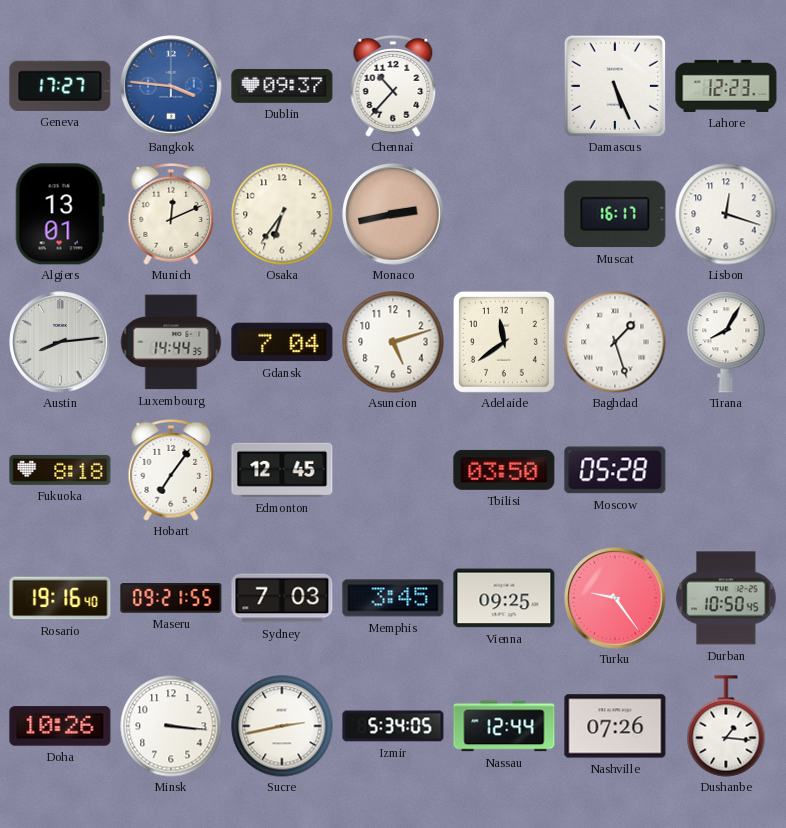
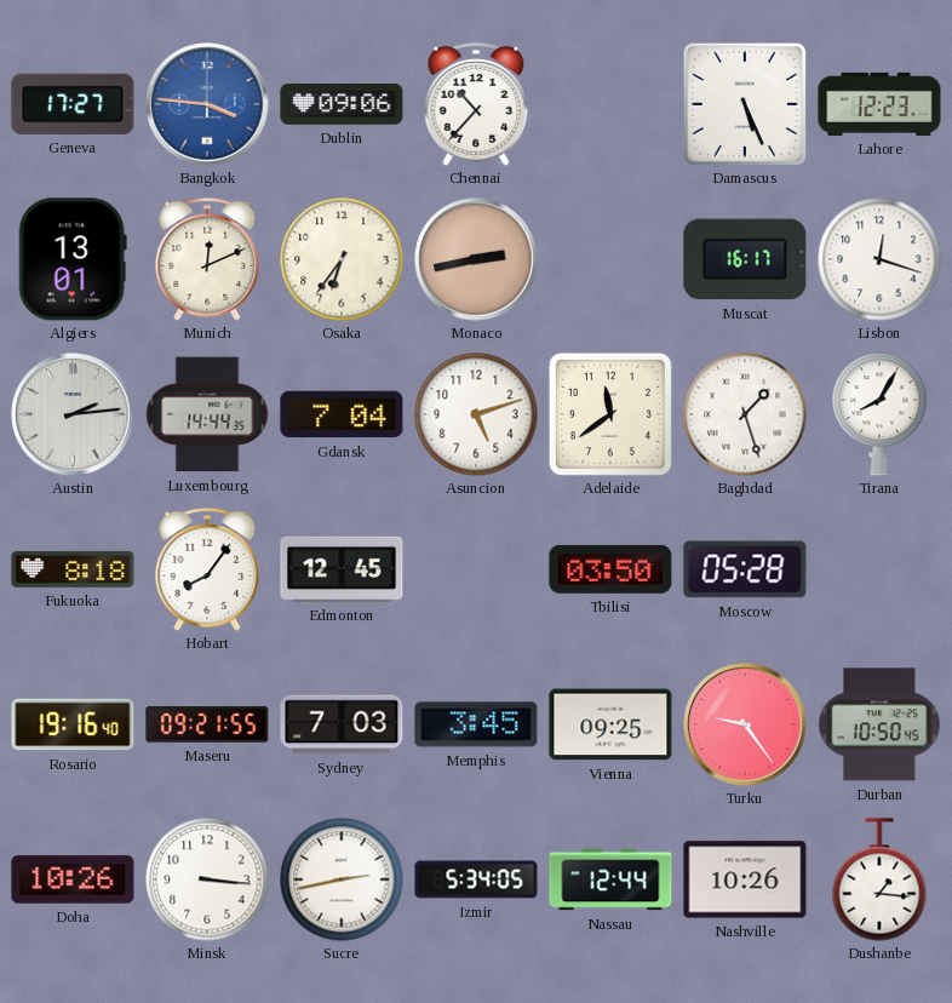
Dublin: 09:37 -> 09:06 (342, 105)
Austin: 8:14 -> 2:14 (73, 414)
Hobart: 7:06 -> 8:06 (207, 571)
Nashville: 07:26 -> 10:26 (745, 879)
